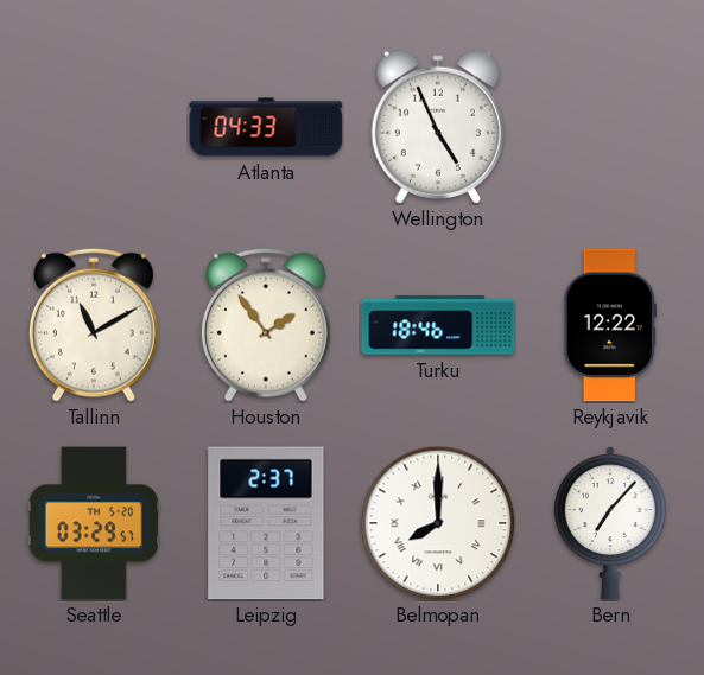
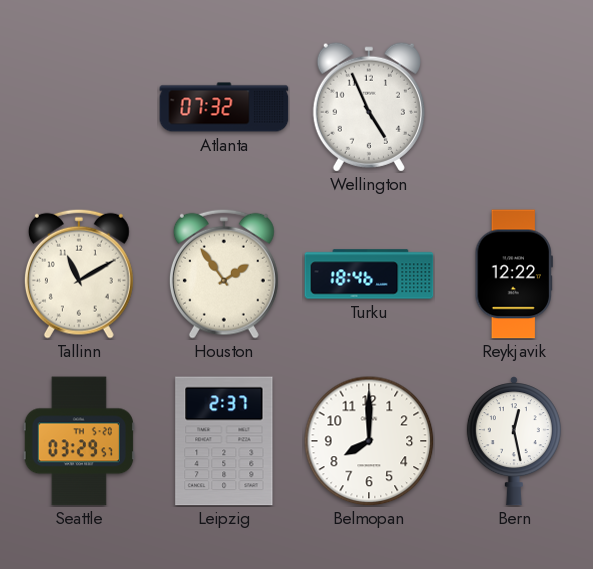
Atlanta: 04:33 -> 07:32 (224, 107)
Belmopan numerals: Roman -> Arabic (369, 441)
Bern: 7:07 -> 12:28 (514, 441)
